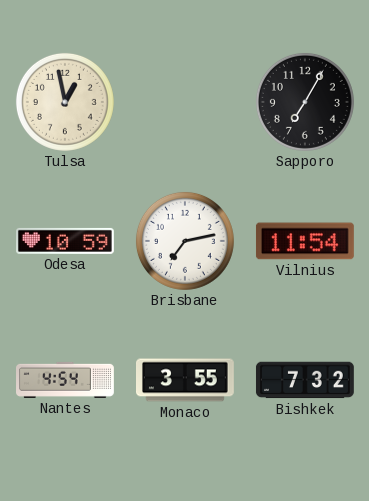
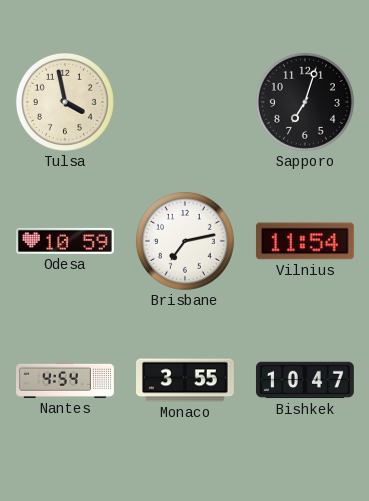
Tulsa: 12:58 -> 3:58 (65, 102)
Sapporo: 7:05 -> 7:03 (305, 102)
Bishkek: 7:32 -> 10:47 (305, 380)
